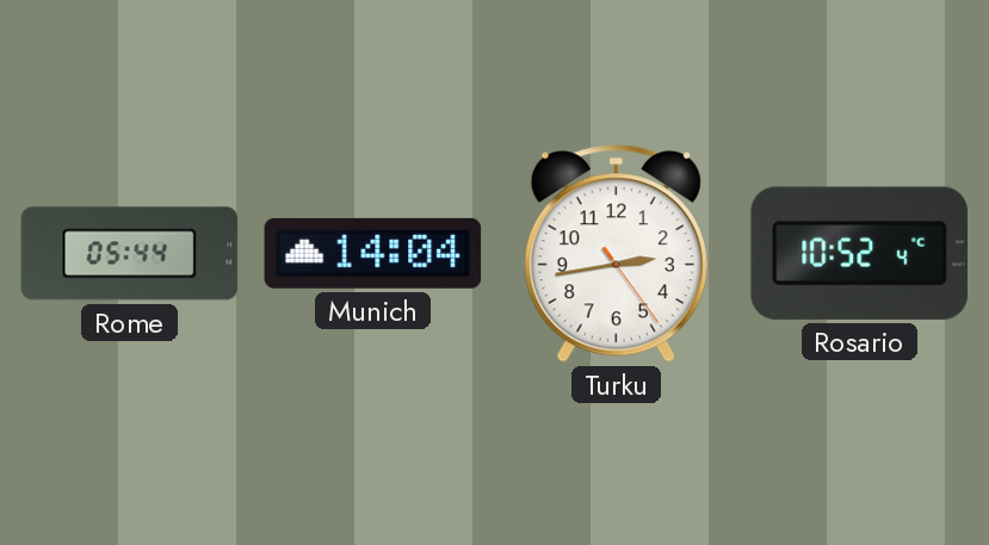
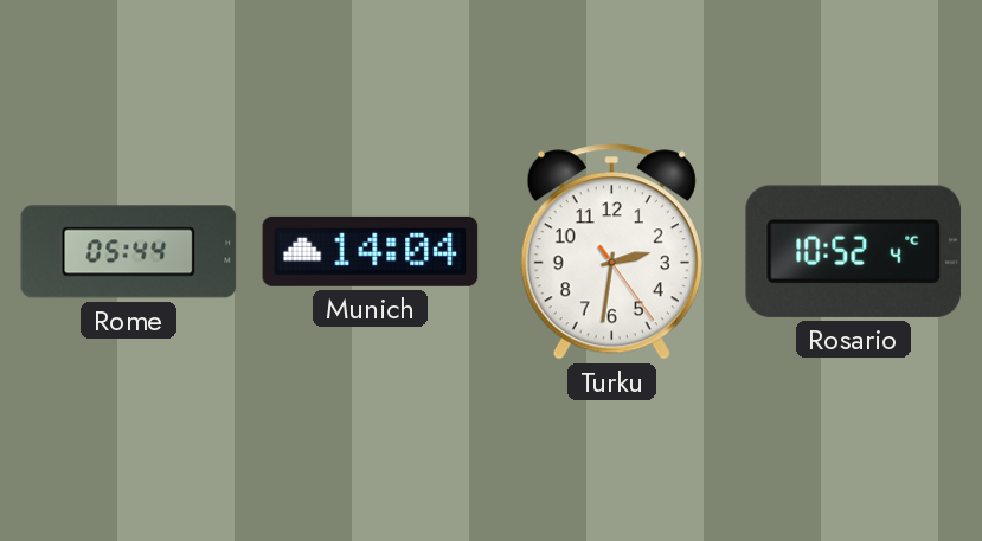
Turku: 2:43 -> 2:31 (611, 252)
